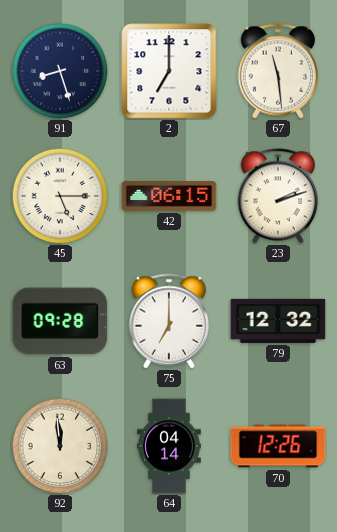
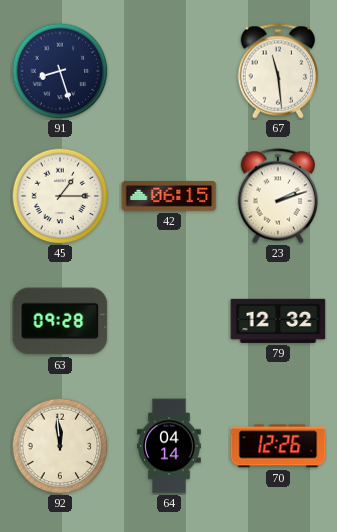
2: 7:00 -> none (169, 71)
45: 5:15 -> 1:15 (60, 196)
75: 7:00 -> none (169, 321)
